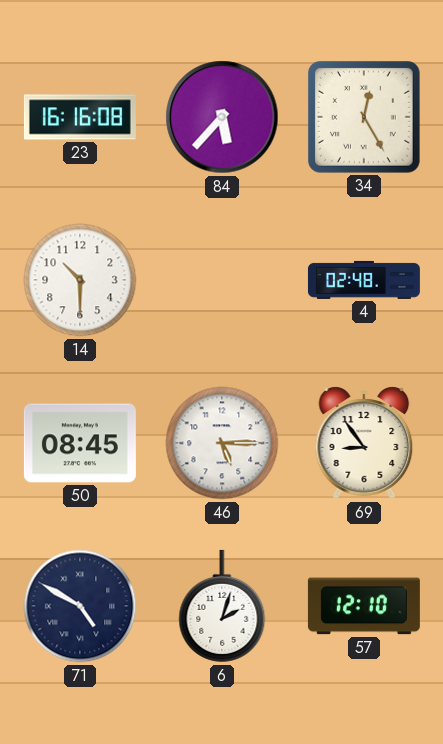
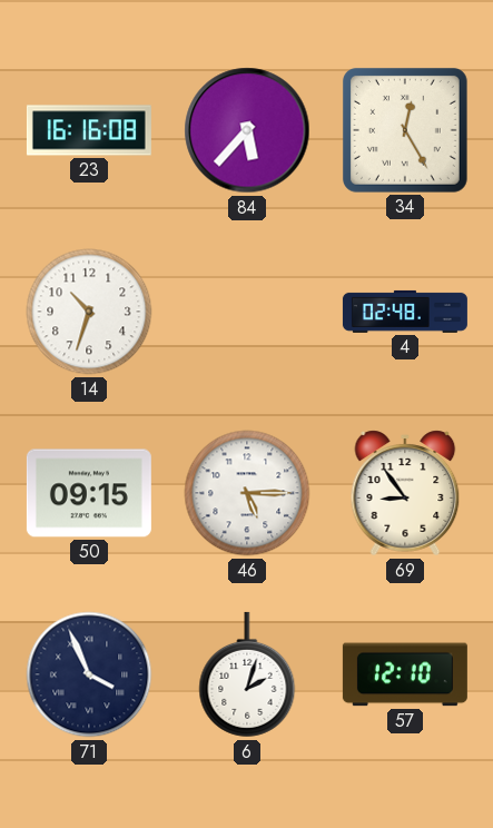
14: 10:30 -> 10:33 (89, 312)
50: 08:45 -> 09:15 (89, 493)
71: 4:50 -> 3:56 (89, 674)
